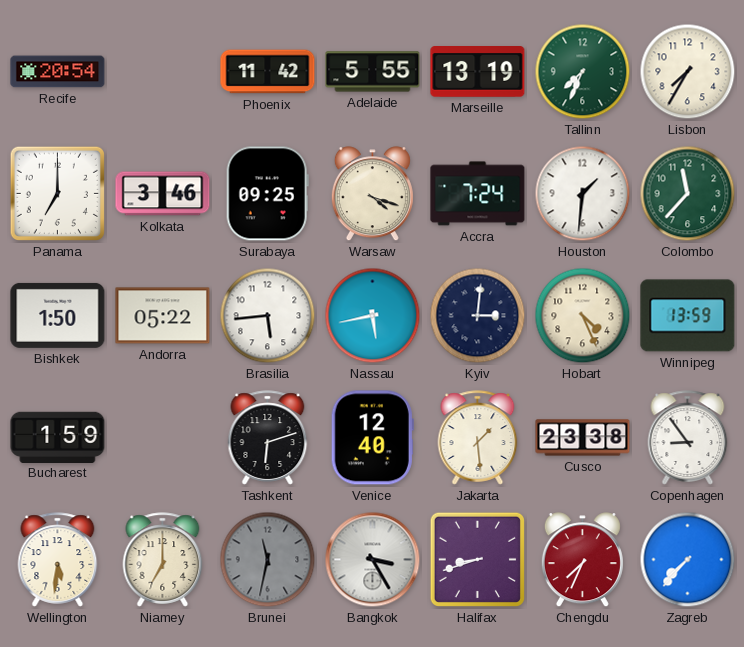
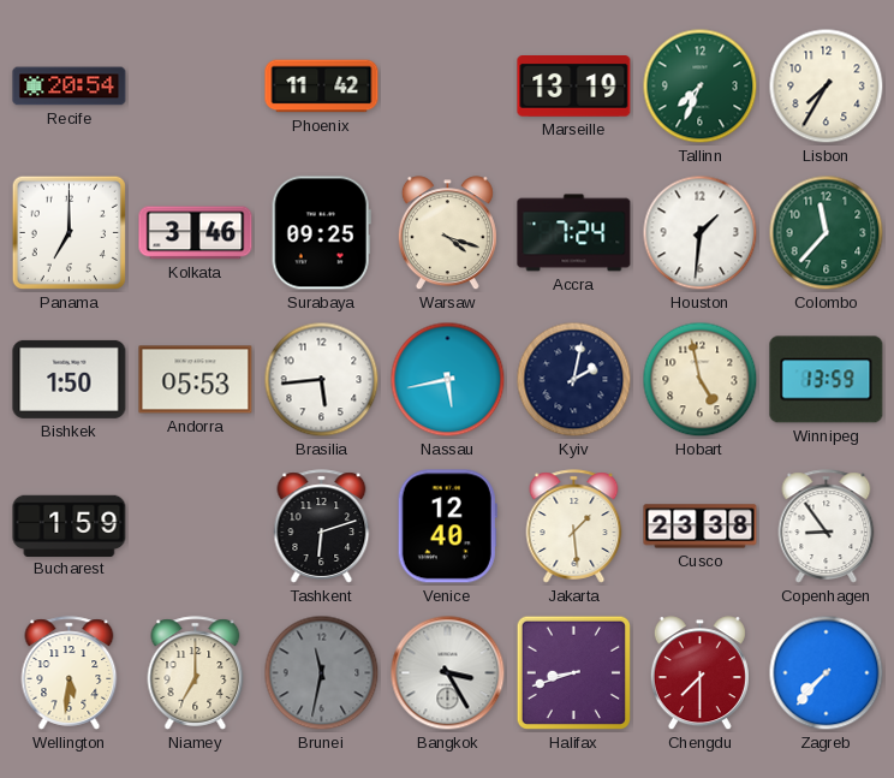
Adelaide: 5:55 -> none (373, 72)
Andorra: 05:22 -> 05:53 (196, 380)
Kyiv: 3:01 -> 2:02 (574, 380)
Hobart: 4:26 -> 4:58 (701, 380)
Chengdu: 7:34 -> 7:30 (699, 673)
